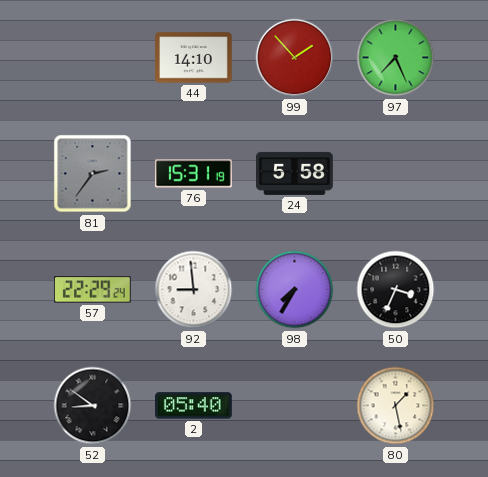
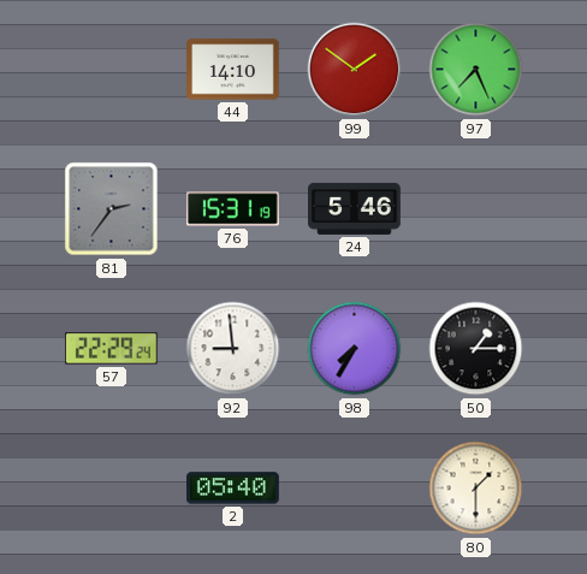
99: 1:53 -> 1:51 (355, 70)
24: 5:58 -> 5:46 (355, 208)
50: 3:34 -> 1:15 (476, 349)
52: 8:51 -> none (93, 406)
80: 1:28 -> 1:30 (476, 489)
